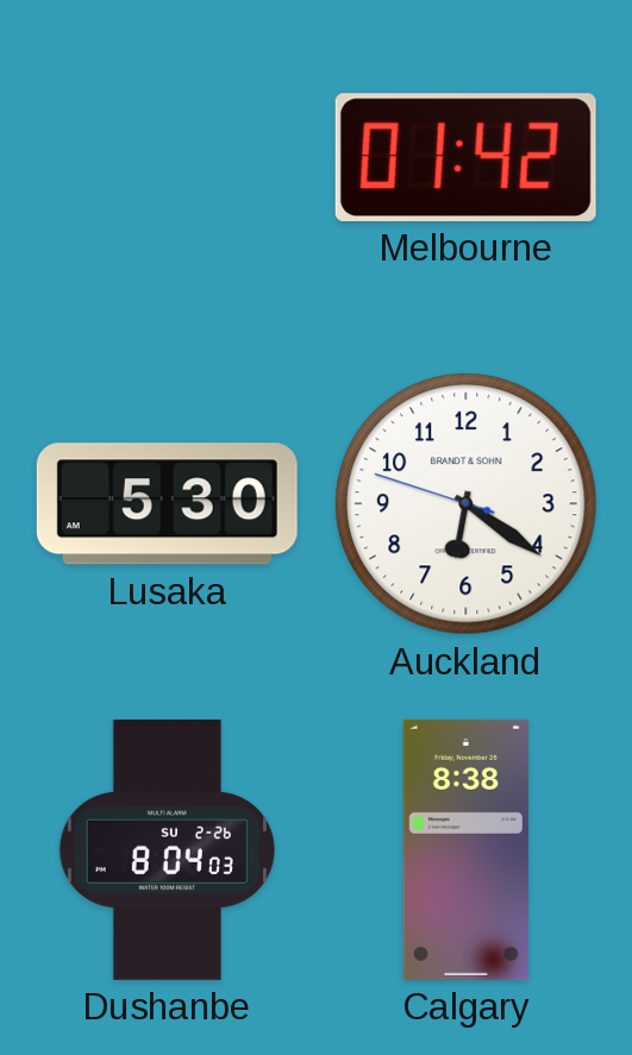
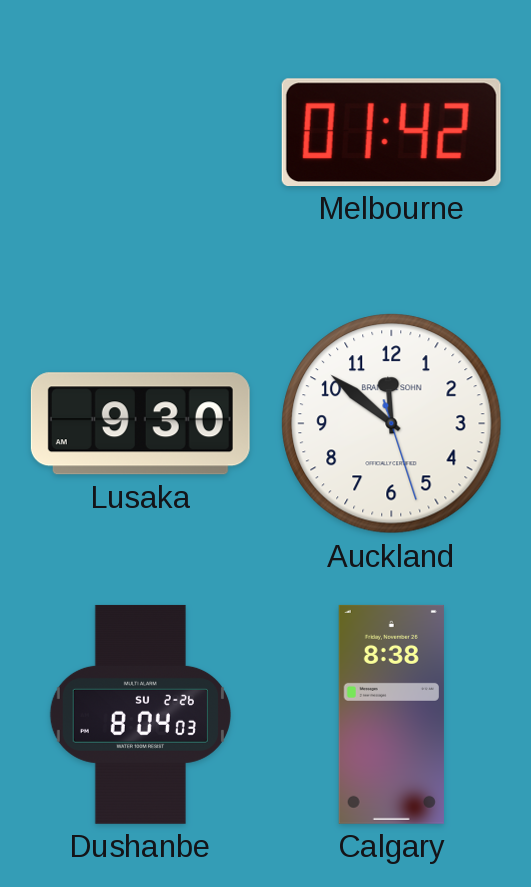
Lusaka: 5:30 -> 9:30 (140, 424)
Auckland: 6:20 -> 11:51 (392, 424)
